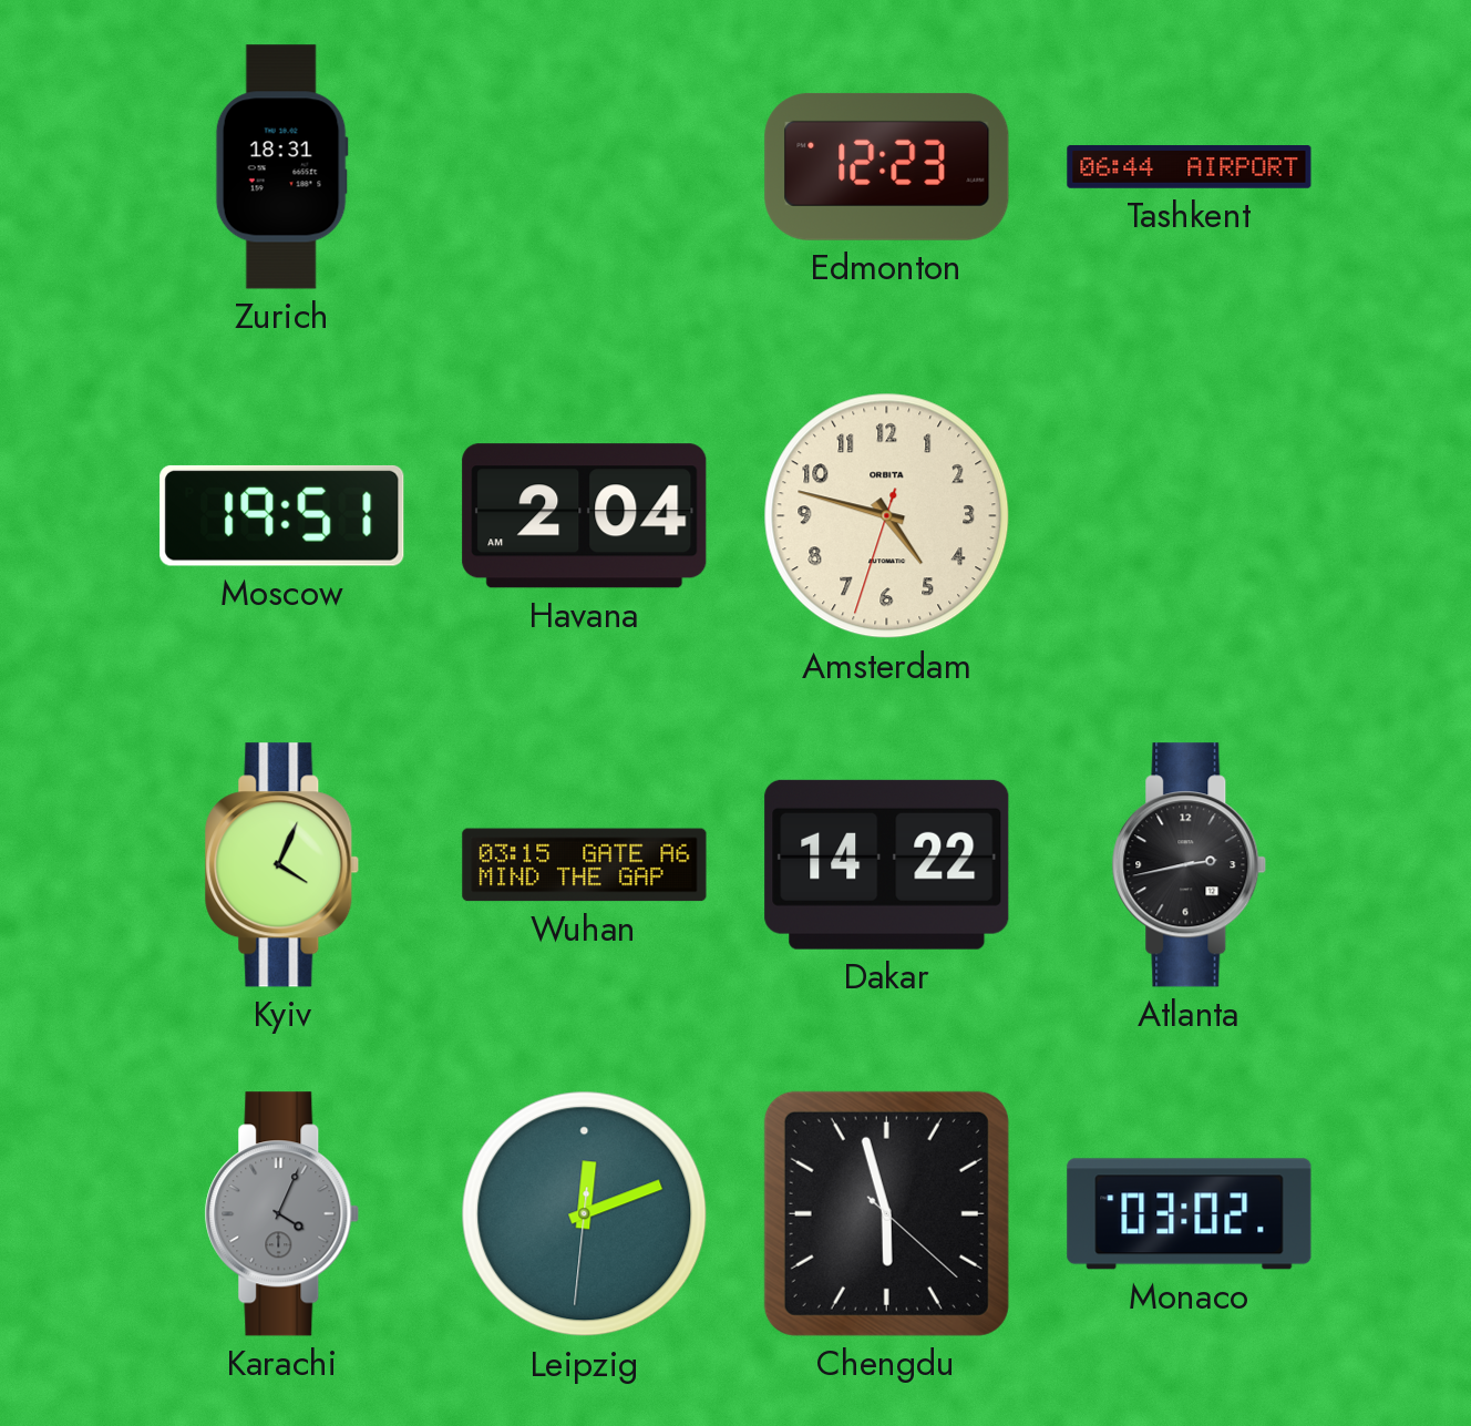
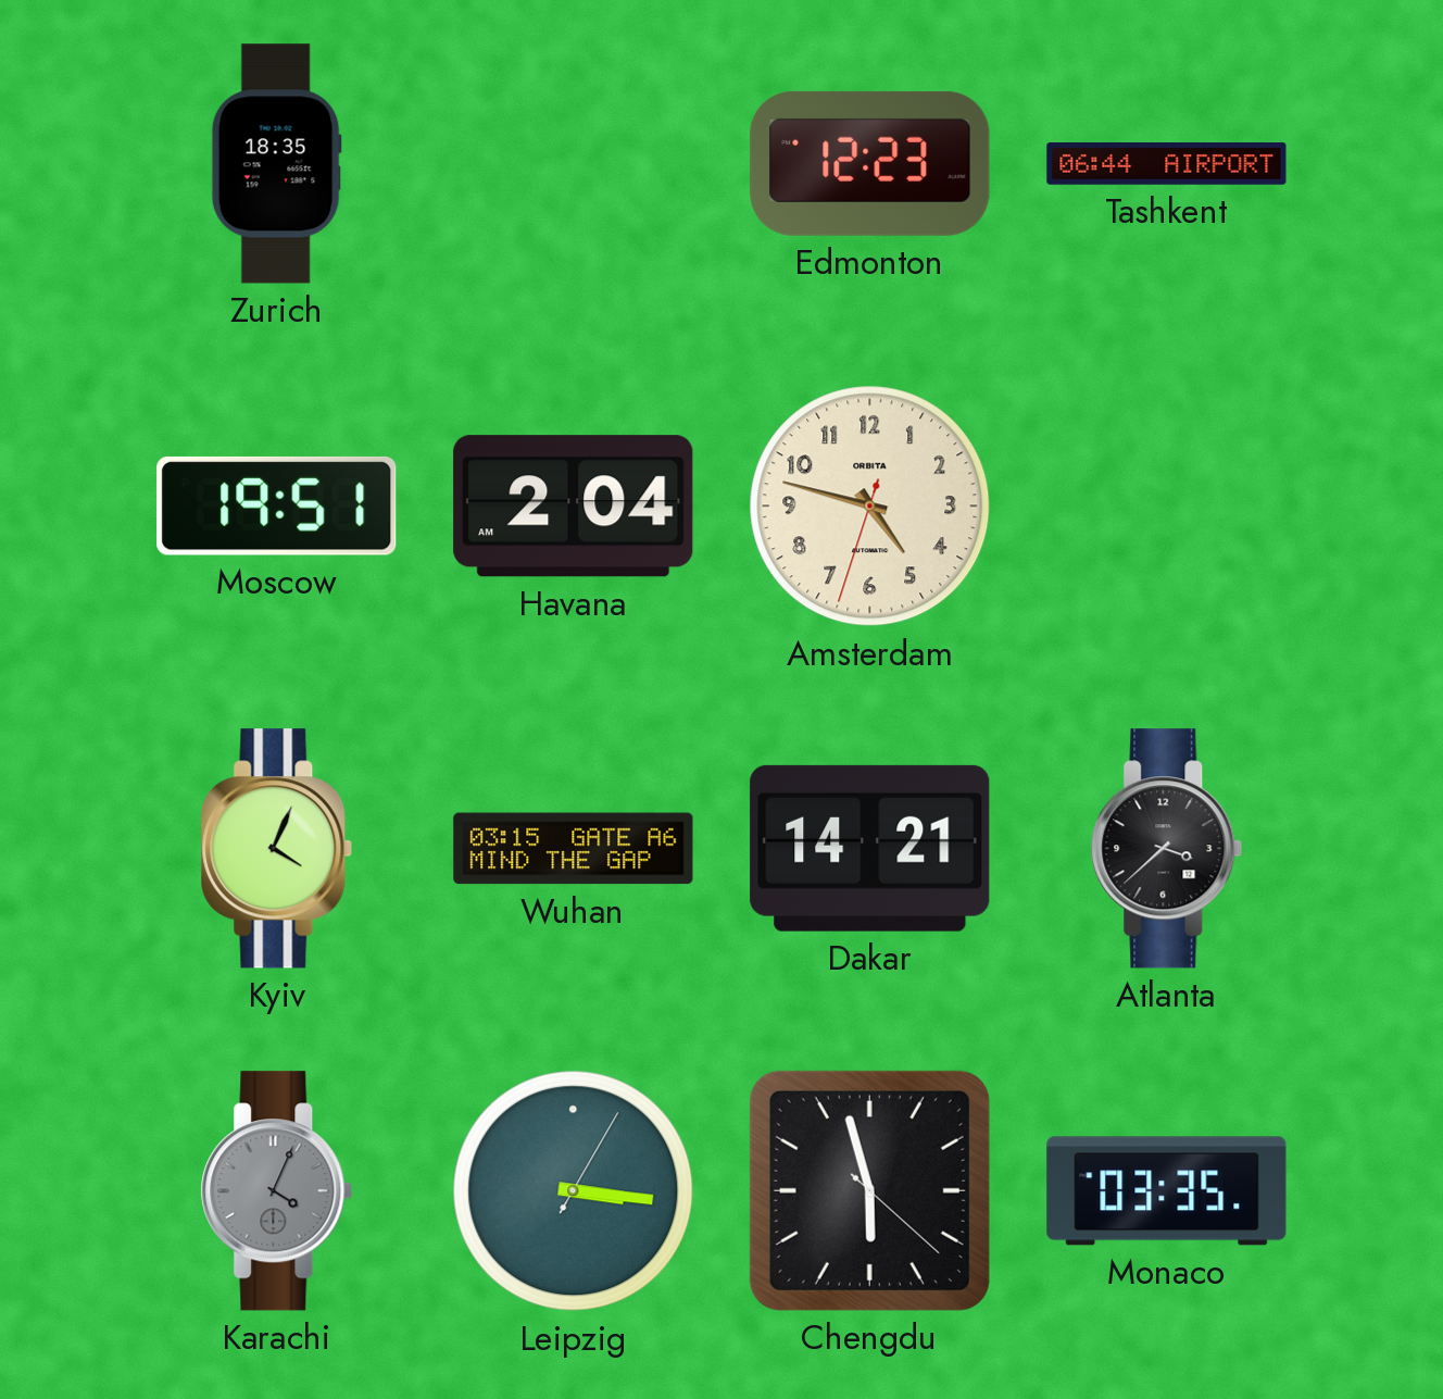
Zurich: 18:31 -> 18:35 (276, 164)
Dakar: 14:22 -> 14:21 (870, 848)
Atlanta: 2:43 -> 3:38 (1167, 849)
Leipzig: 12:11 -> 3:16 (574, 1191)
Monaco: 03:02 -> 03:35 (1167, 1191)
